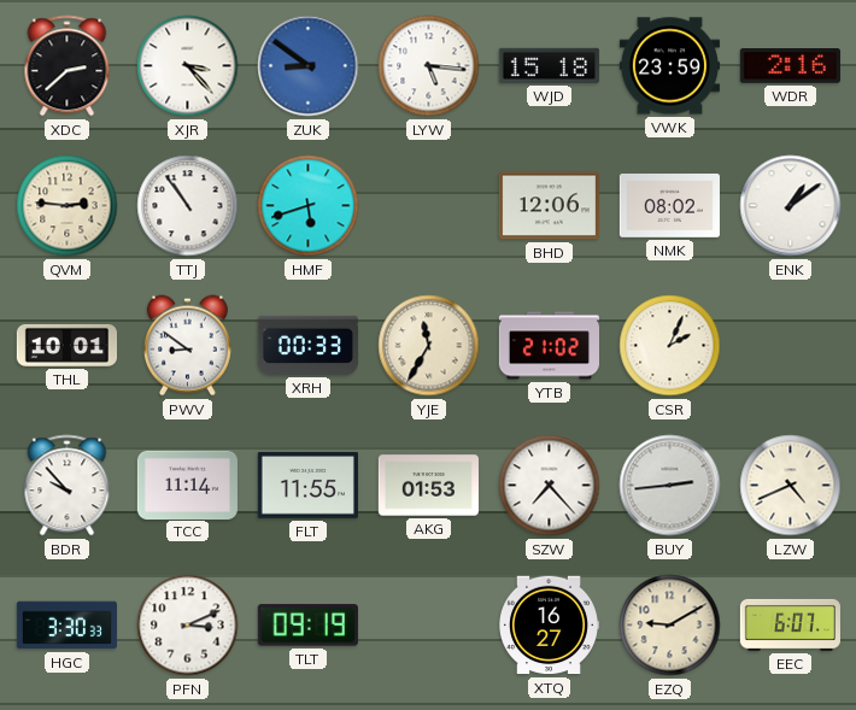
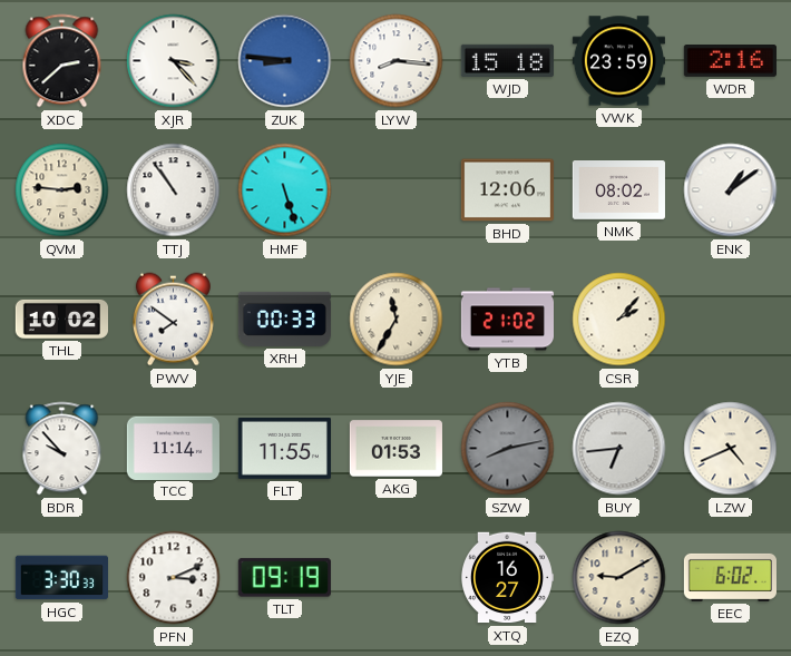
ZUK: 8:51 -> 8:46 (285, 61)
LYW: 5:16 -> 8:16 (397, 61)
HMF: 5:42 -> 5:27 (285, 190)
THL: 10:01 -> 10:02 (61, 319)
PWV: 8:51 -> 7:51 (173, 320)
CSR: 2:04 -> 2:07 (619, 320)
SZW: 7:23 -> 8:13 (508, 449)
SZW dial: white -> grey (508, 449)
BUY: 2:44 -> 6:44 (619, 449)
EEC: 6:07 -> 6:02 (730, 577)
